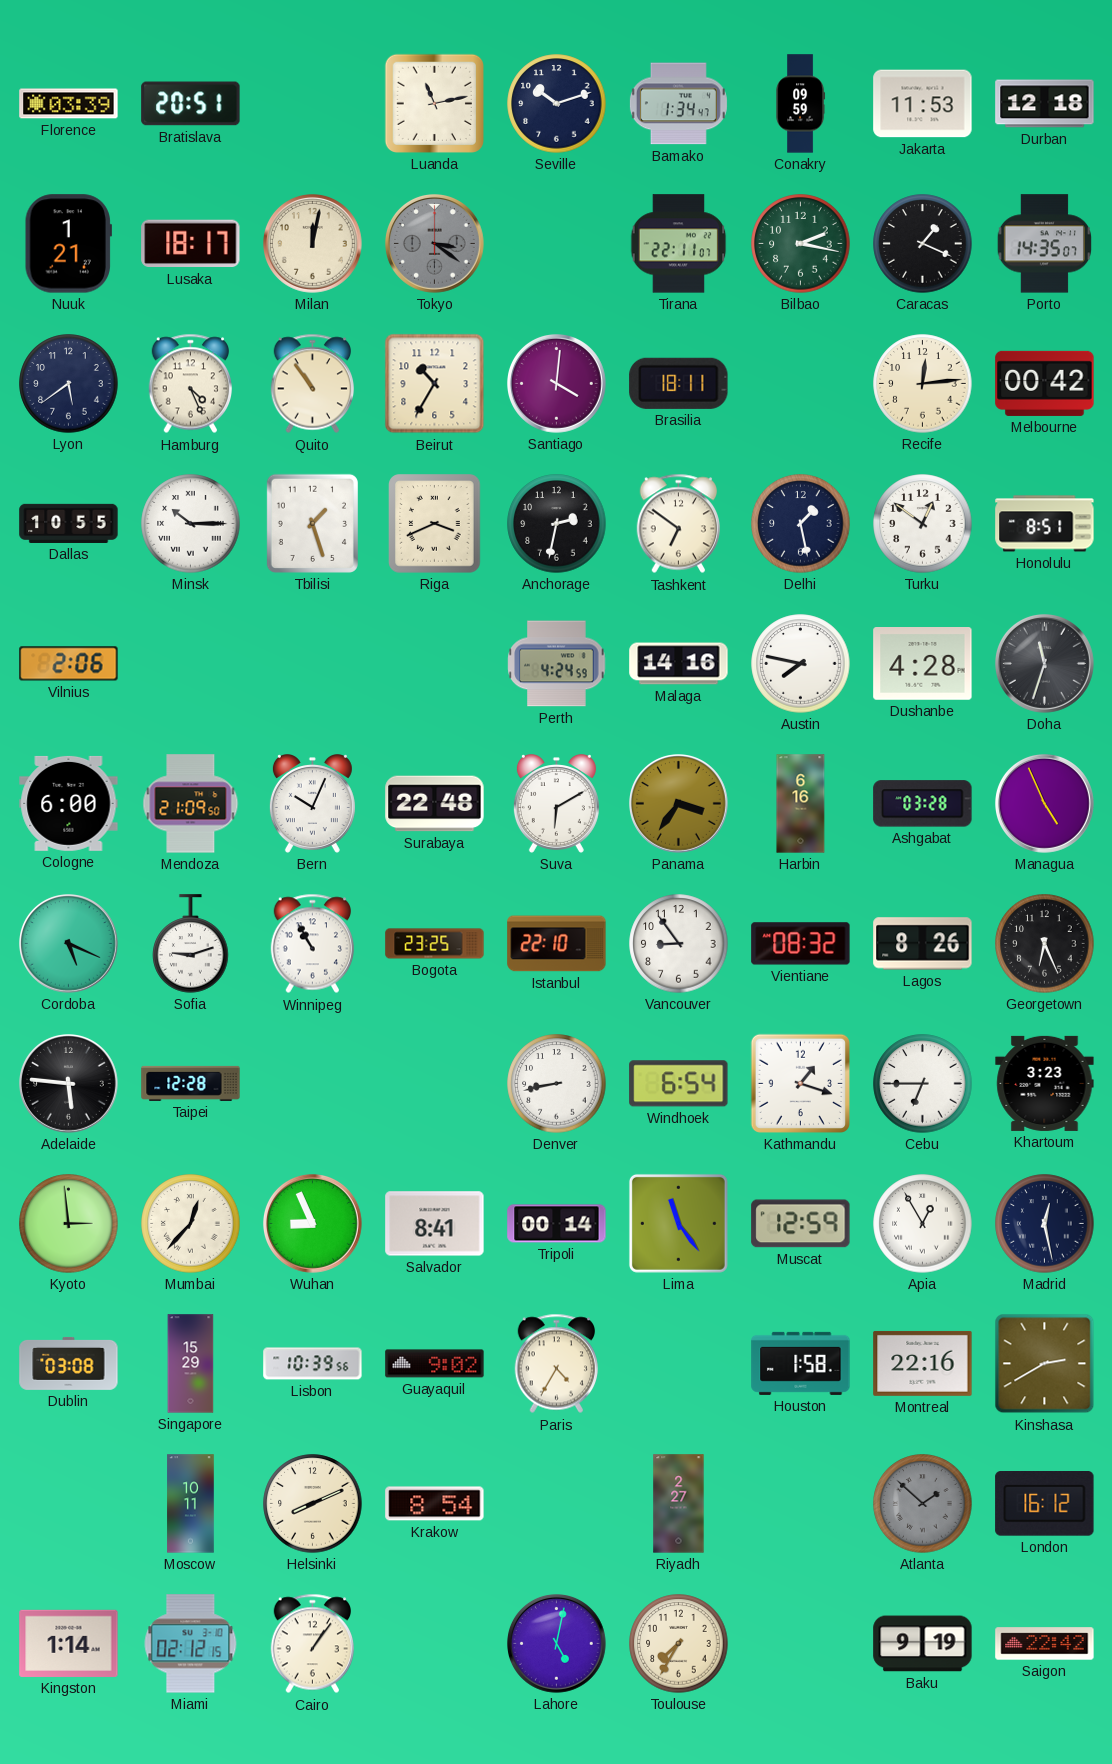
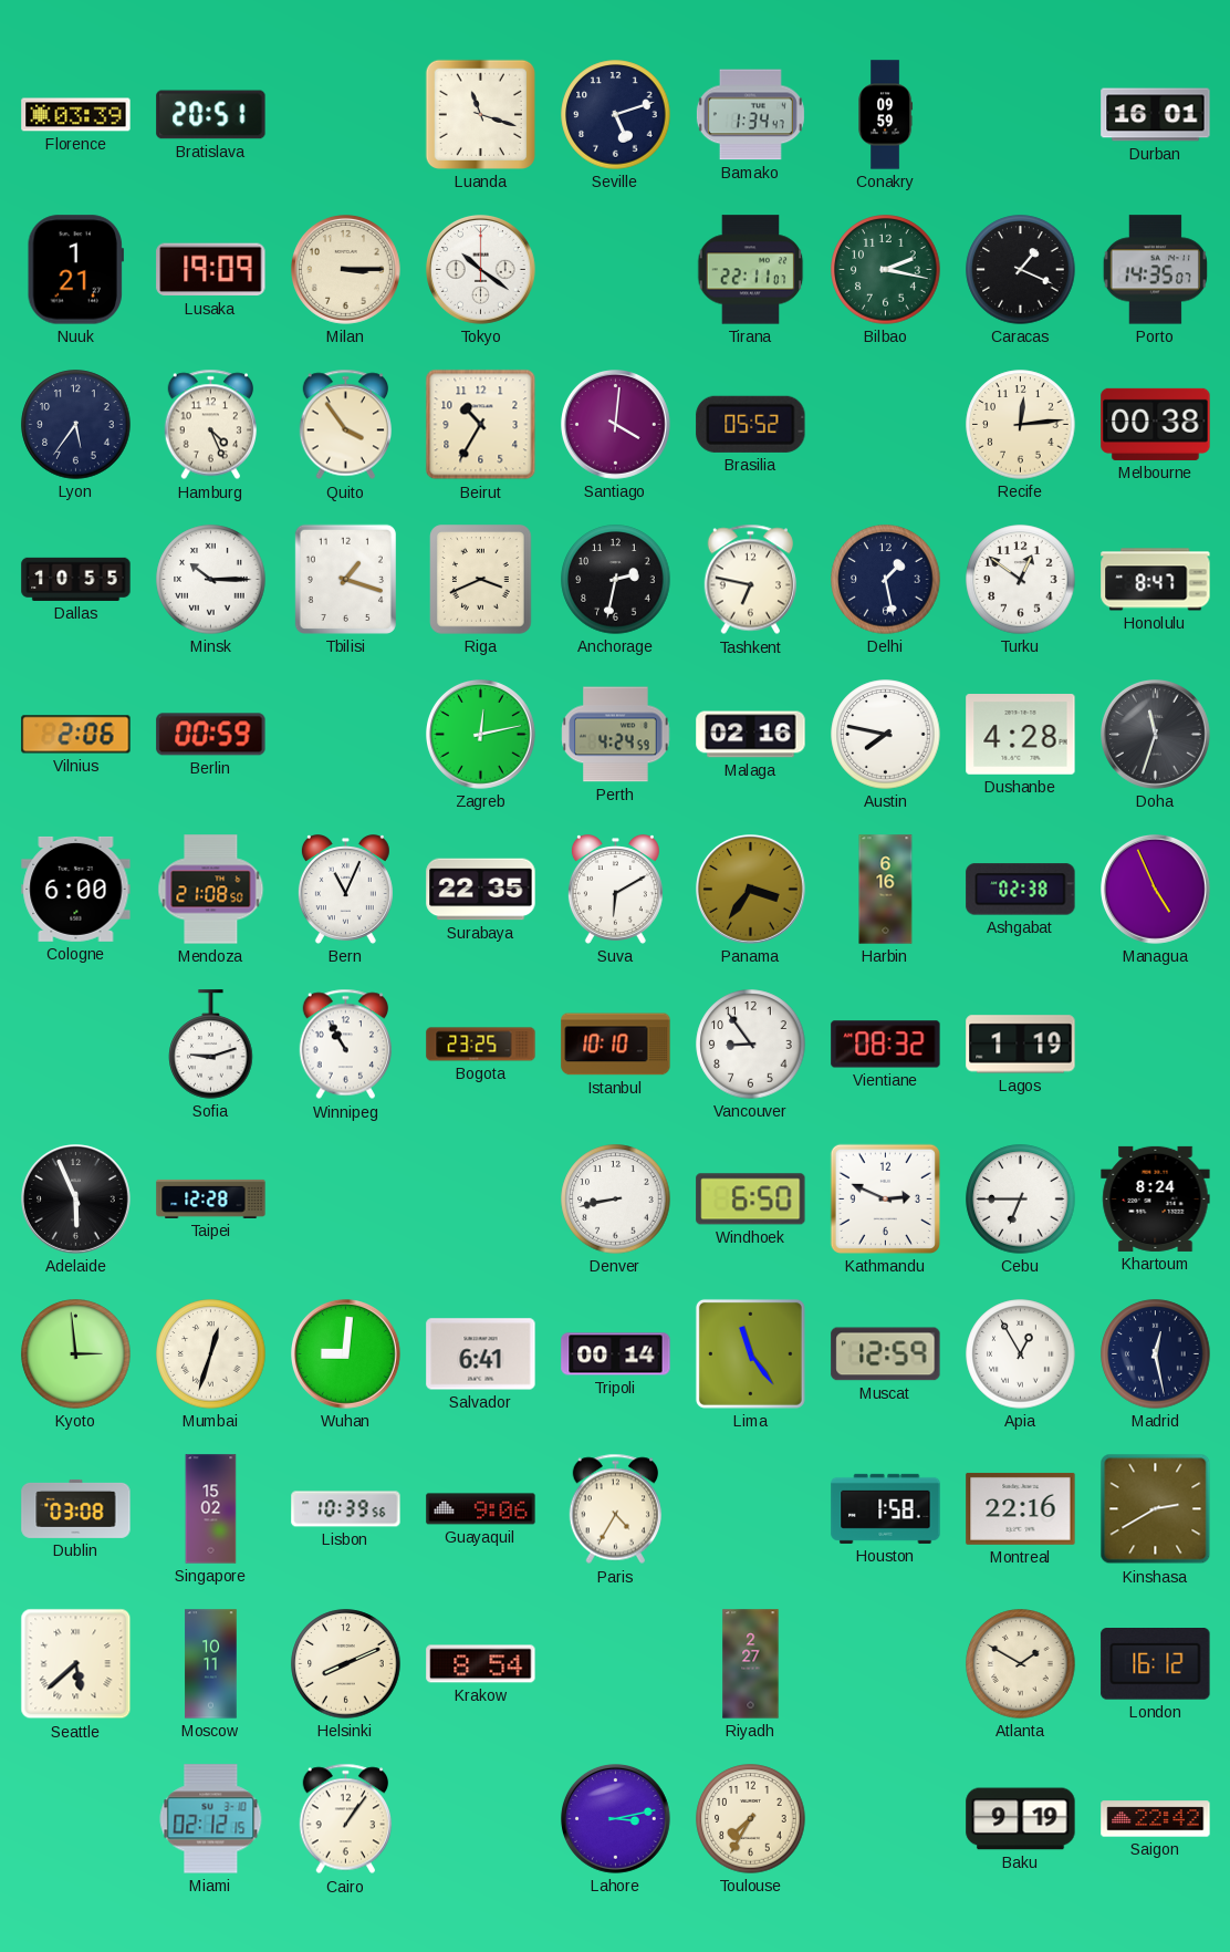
Luanda: 11:13 -> 11:18 (480, 114)
Seville: 10:12 -> 5:12 (616, 115)
Jakarta: 11:53 -> none (923, 104)
Durban: 12:18 -> 16:01 (1156, 115)
Lusaka: 18:17 -> 19:09 (211, 270)
Milan: 12:02 -> 3:15 (346, 270)
Tokyo: 3:21 -> 10:21 (481, 270)
Tokyo dial: grey -> white (481, 270)
Lyon: 5:39 -> 5:36 (76, 425)
Quito: 10:54 -> 3:54 (345, 425)
Brasilia: 18:11 -> 05:52 (751, 424)
Melbourne: 00:42 -> 00:38 (1156, 424)
Tbilisi: 1:27 -> 1:18 (345, 579)
Tashkent: 6:51 -> 6:47 (750, 580)
Honolulu: 8:51 -> 8:47 (1156, 580)
Berlin: none -> 00:59 (211, 735)
Zagreb: none -> 12:13 (481, 735)
Malaga: 14:16 -> 02:16 (751, 735)
Mendoza: 21:09 -> 21:08 (211, 890)
Bern: 10:04 -> 11:04 (345, 890)
Surabaya: 22:48 -> 22:35 (481, 890)
Ashgabat: 03:28 -> 02:38 (1021, 890)
Cordoba: 5:19 -> none (69, 944)
Istanbul: 22:10 -> 10:10 (616, 1045)
Lagos: 8:26 -> 1:19 (1021, 1045)
Georgetown: 6:26 -> none (1045, 944)
Adelaide: 5:46 -> 5:56 (76, 1200)
Windhoek: 6:54 -> 6:50 (751, 1200)
Kathmandu: 1:18 -> 2:49 (885, 1198)
Khartoum: 3:23 -> 8:24 (1156, 1198)
Mumbai: 12:37 -> 12:33 (211, 1354)
Wuhan: 8:56 -> 9:01 (346, 1354)
Salvador: 8:41 -> 6:41 (481, 1354)
Singapore: 15:29 -> 15:02 (211, 1509)
Guayaquil: 9:02 -> 9:06 (481, 1509)
Seattle: none -> 5:38 (76, 1664)
Atlanta: 1:52 -> 1:50 (1021, 1664)
Atlanta dial: grey -> cream (1021, 1664)
Kingston: 1:14 -> none (69, 1643)
Lahore: 5:02 -> 3:13 (616, 1819)
